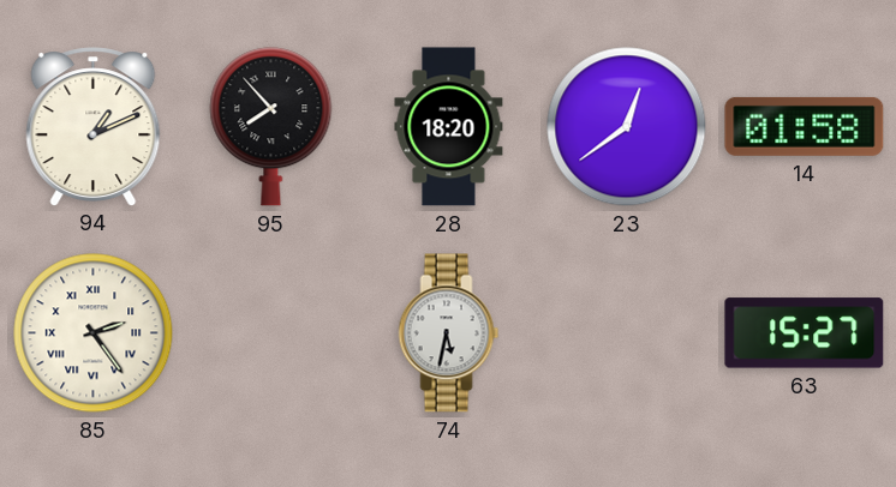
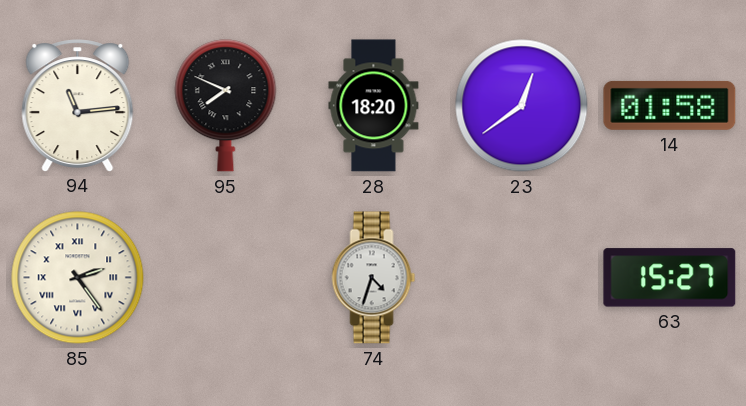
94: 1:11 -> 11:14 (78, 105)
95: 7:53 -> 7:49 (226, 106)
74: 5:32 -> 4:33 (374, 278)
